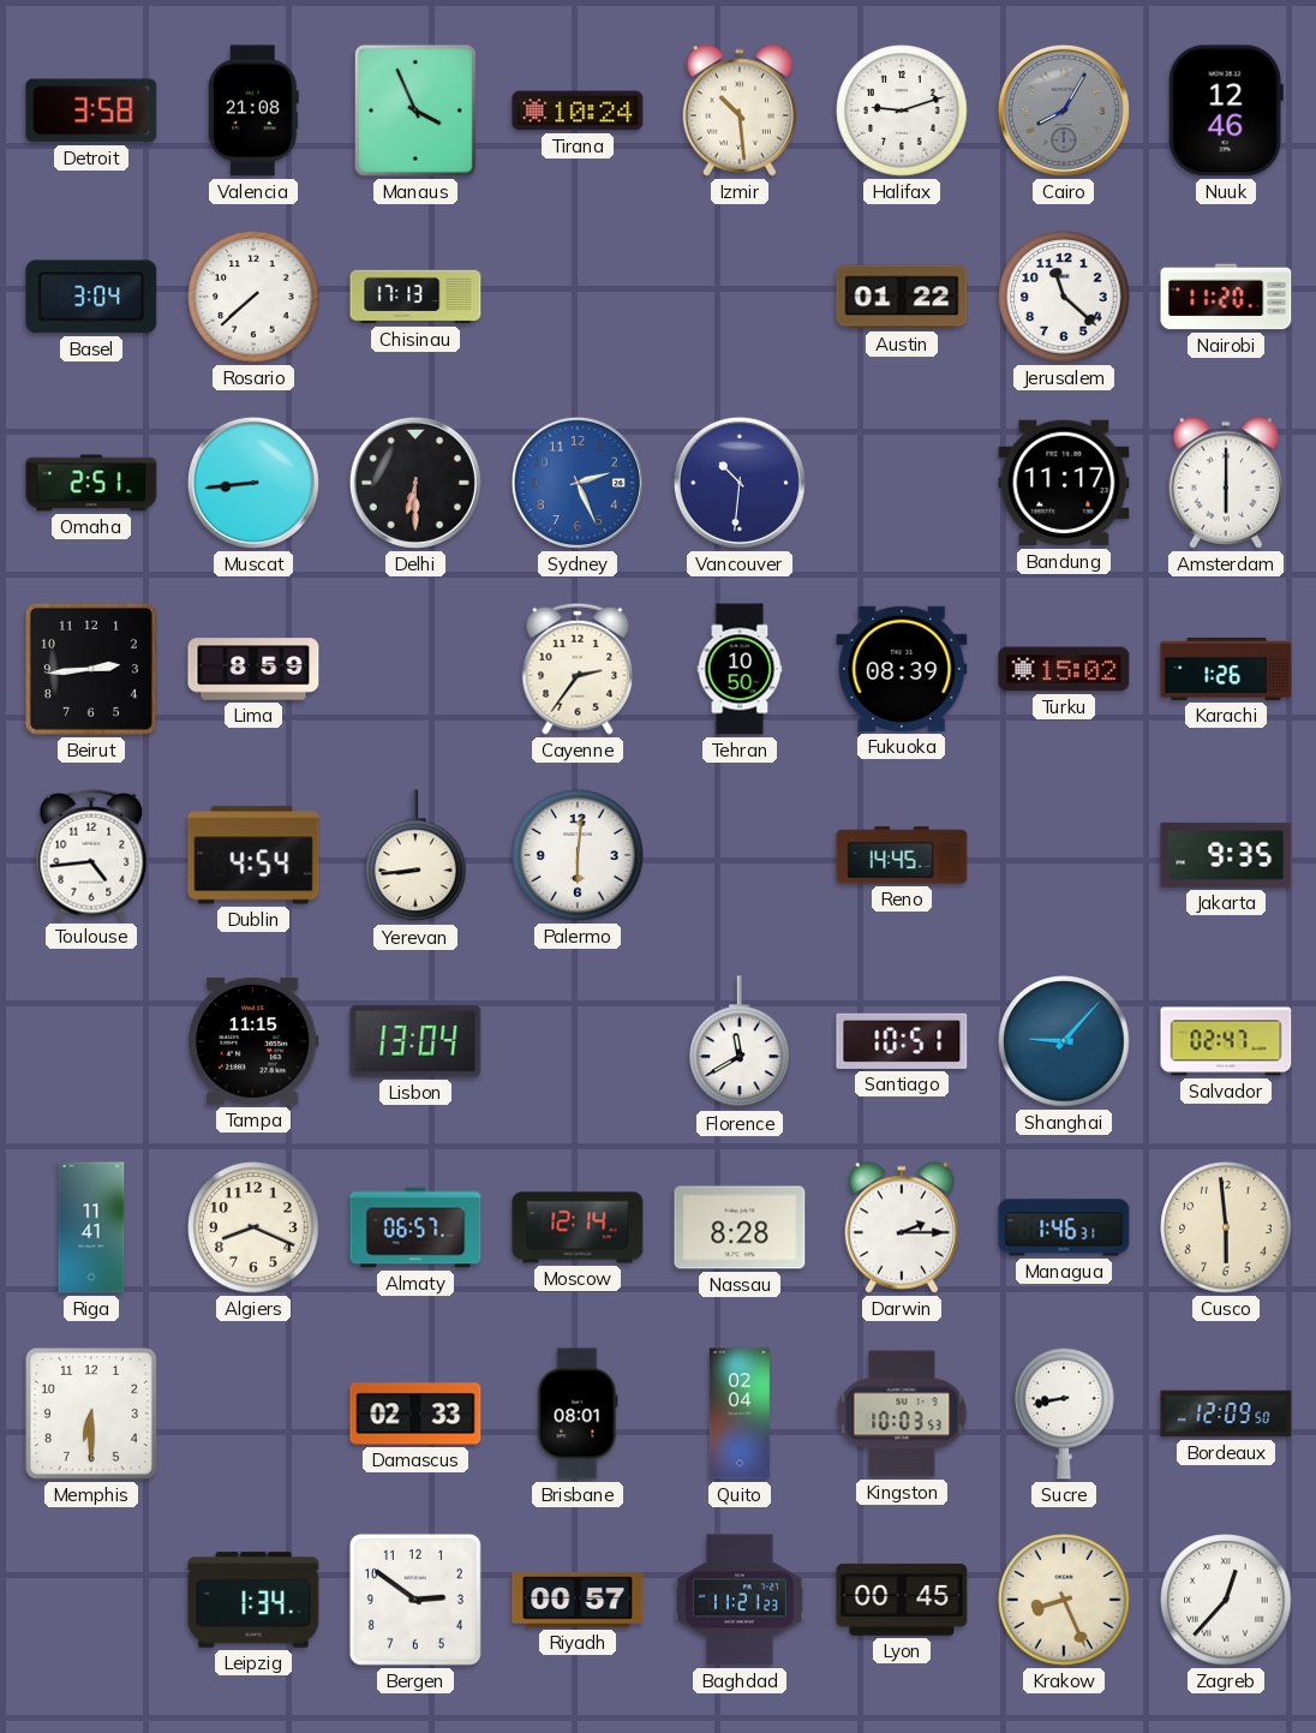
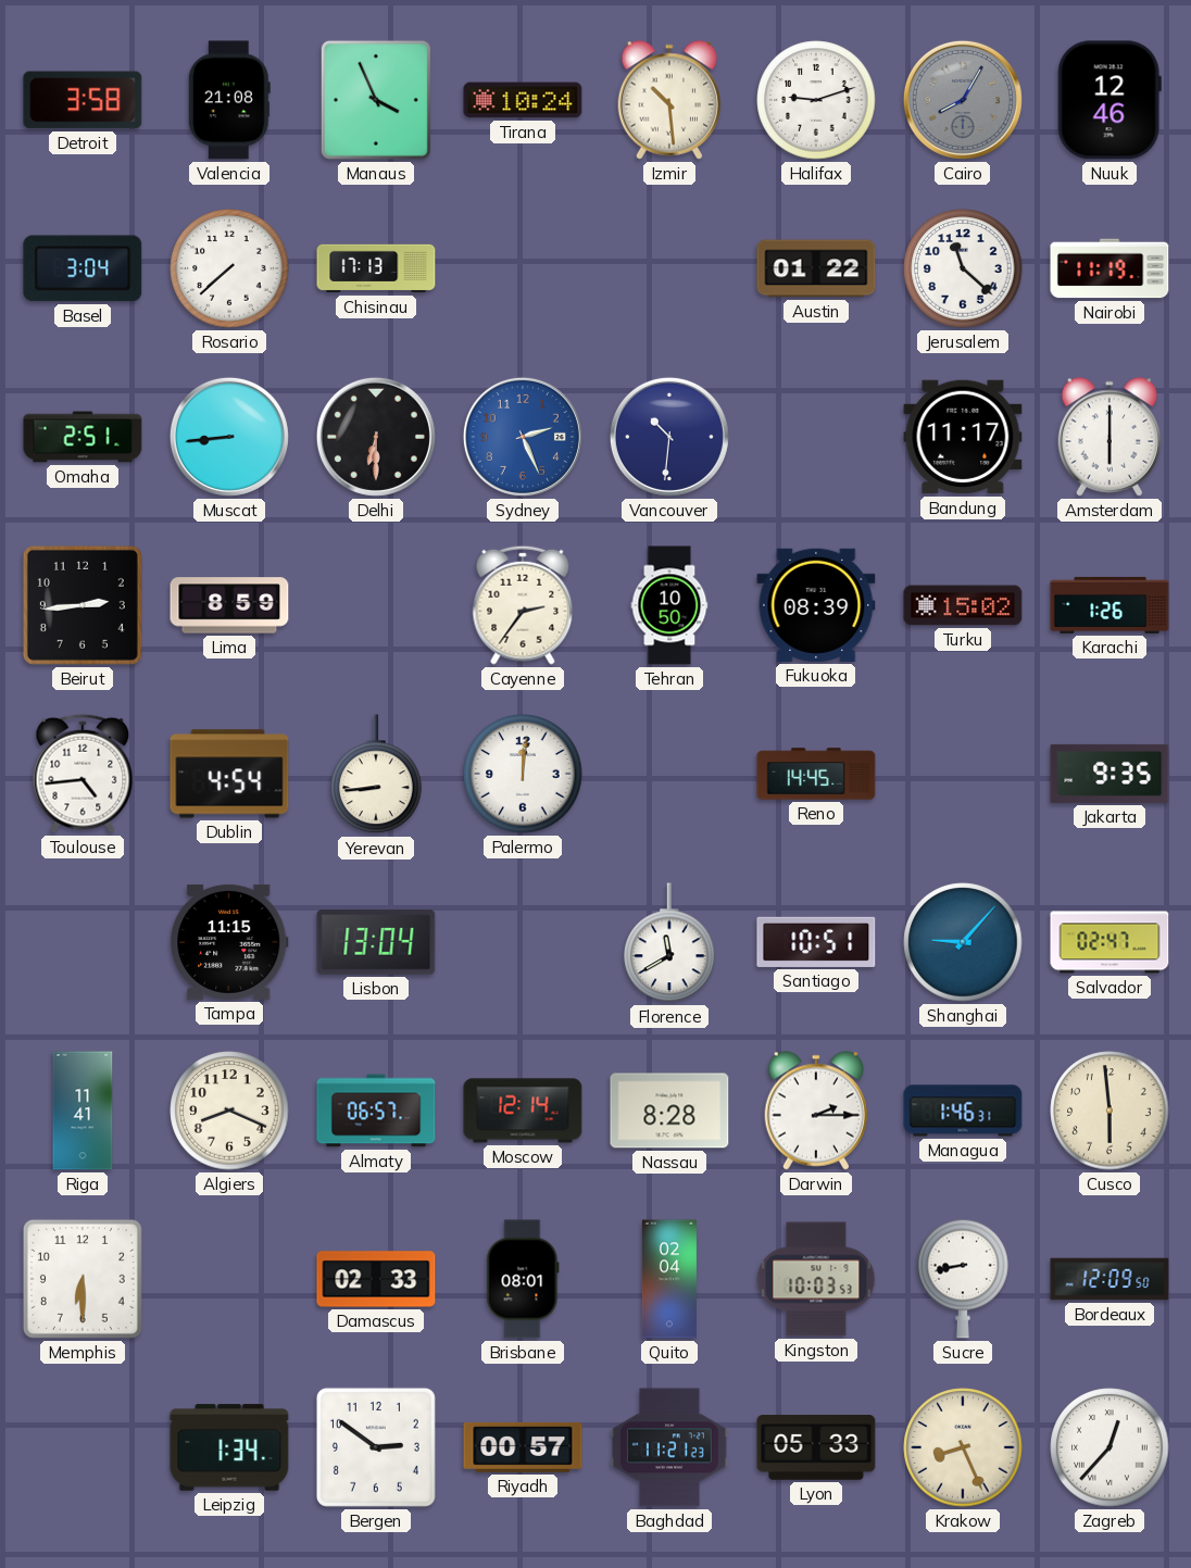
Nairobi: 11:20 -> 11:19 (1109, 268)
Palermo: 6:01 -> 12:01 (523, 774)
Lyon: 00:45 -> 05:33 (816, 1447)
